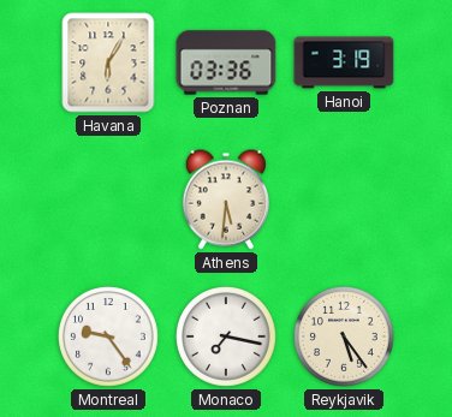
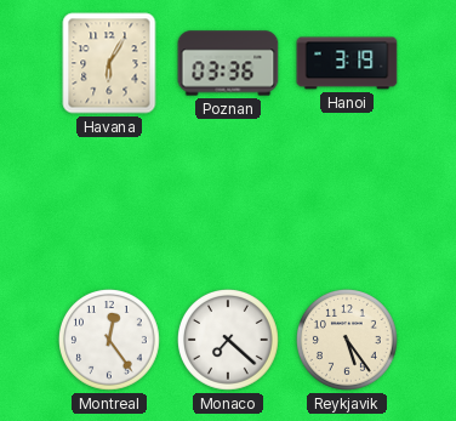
Athens: 5:31 -> none (225, 199)
Montreal: 9:24 -> 12:24 (110, 341)
Monaco: 7:17 -> 7:22 (229, 341)
